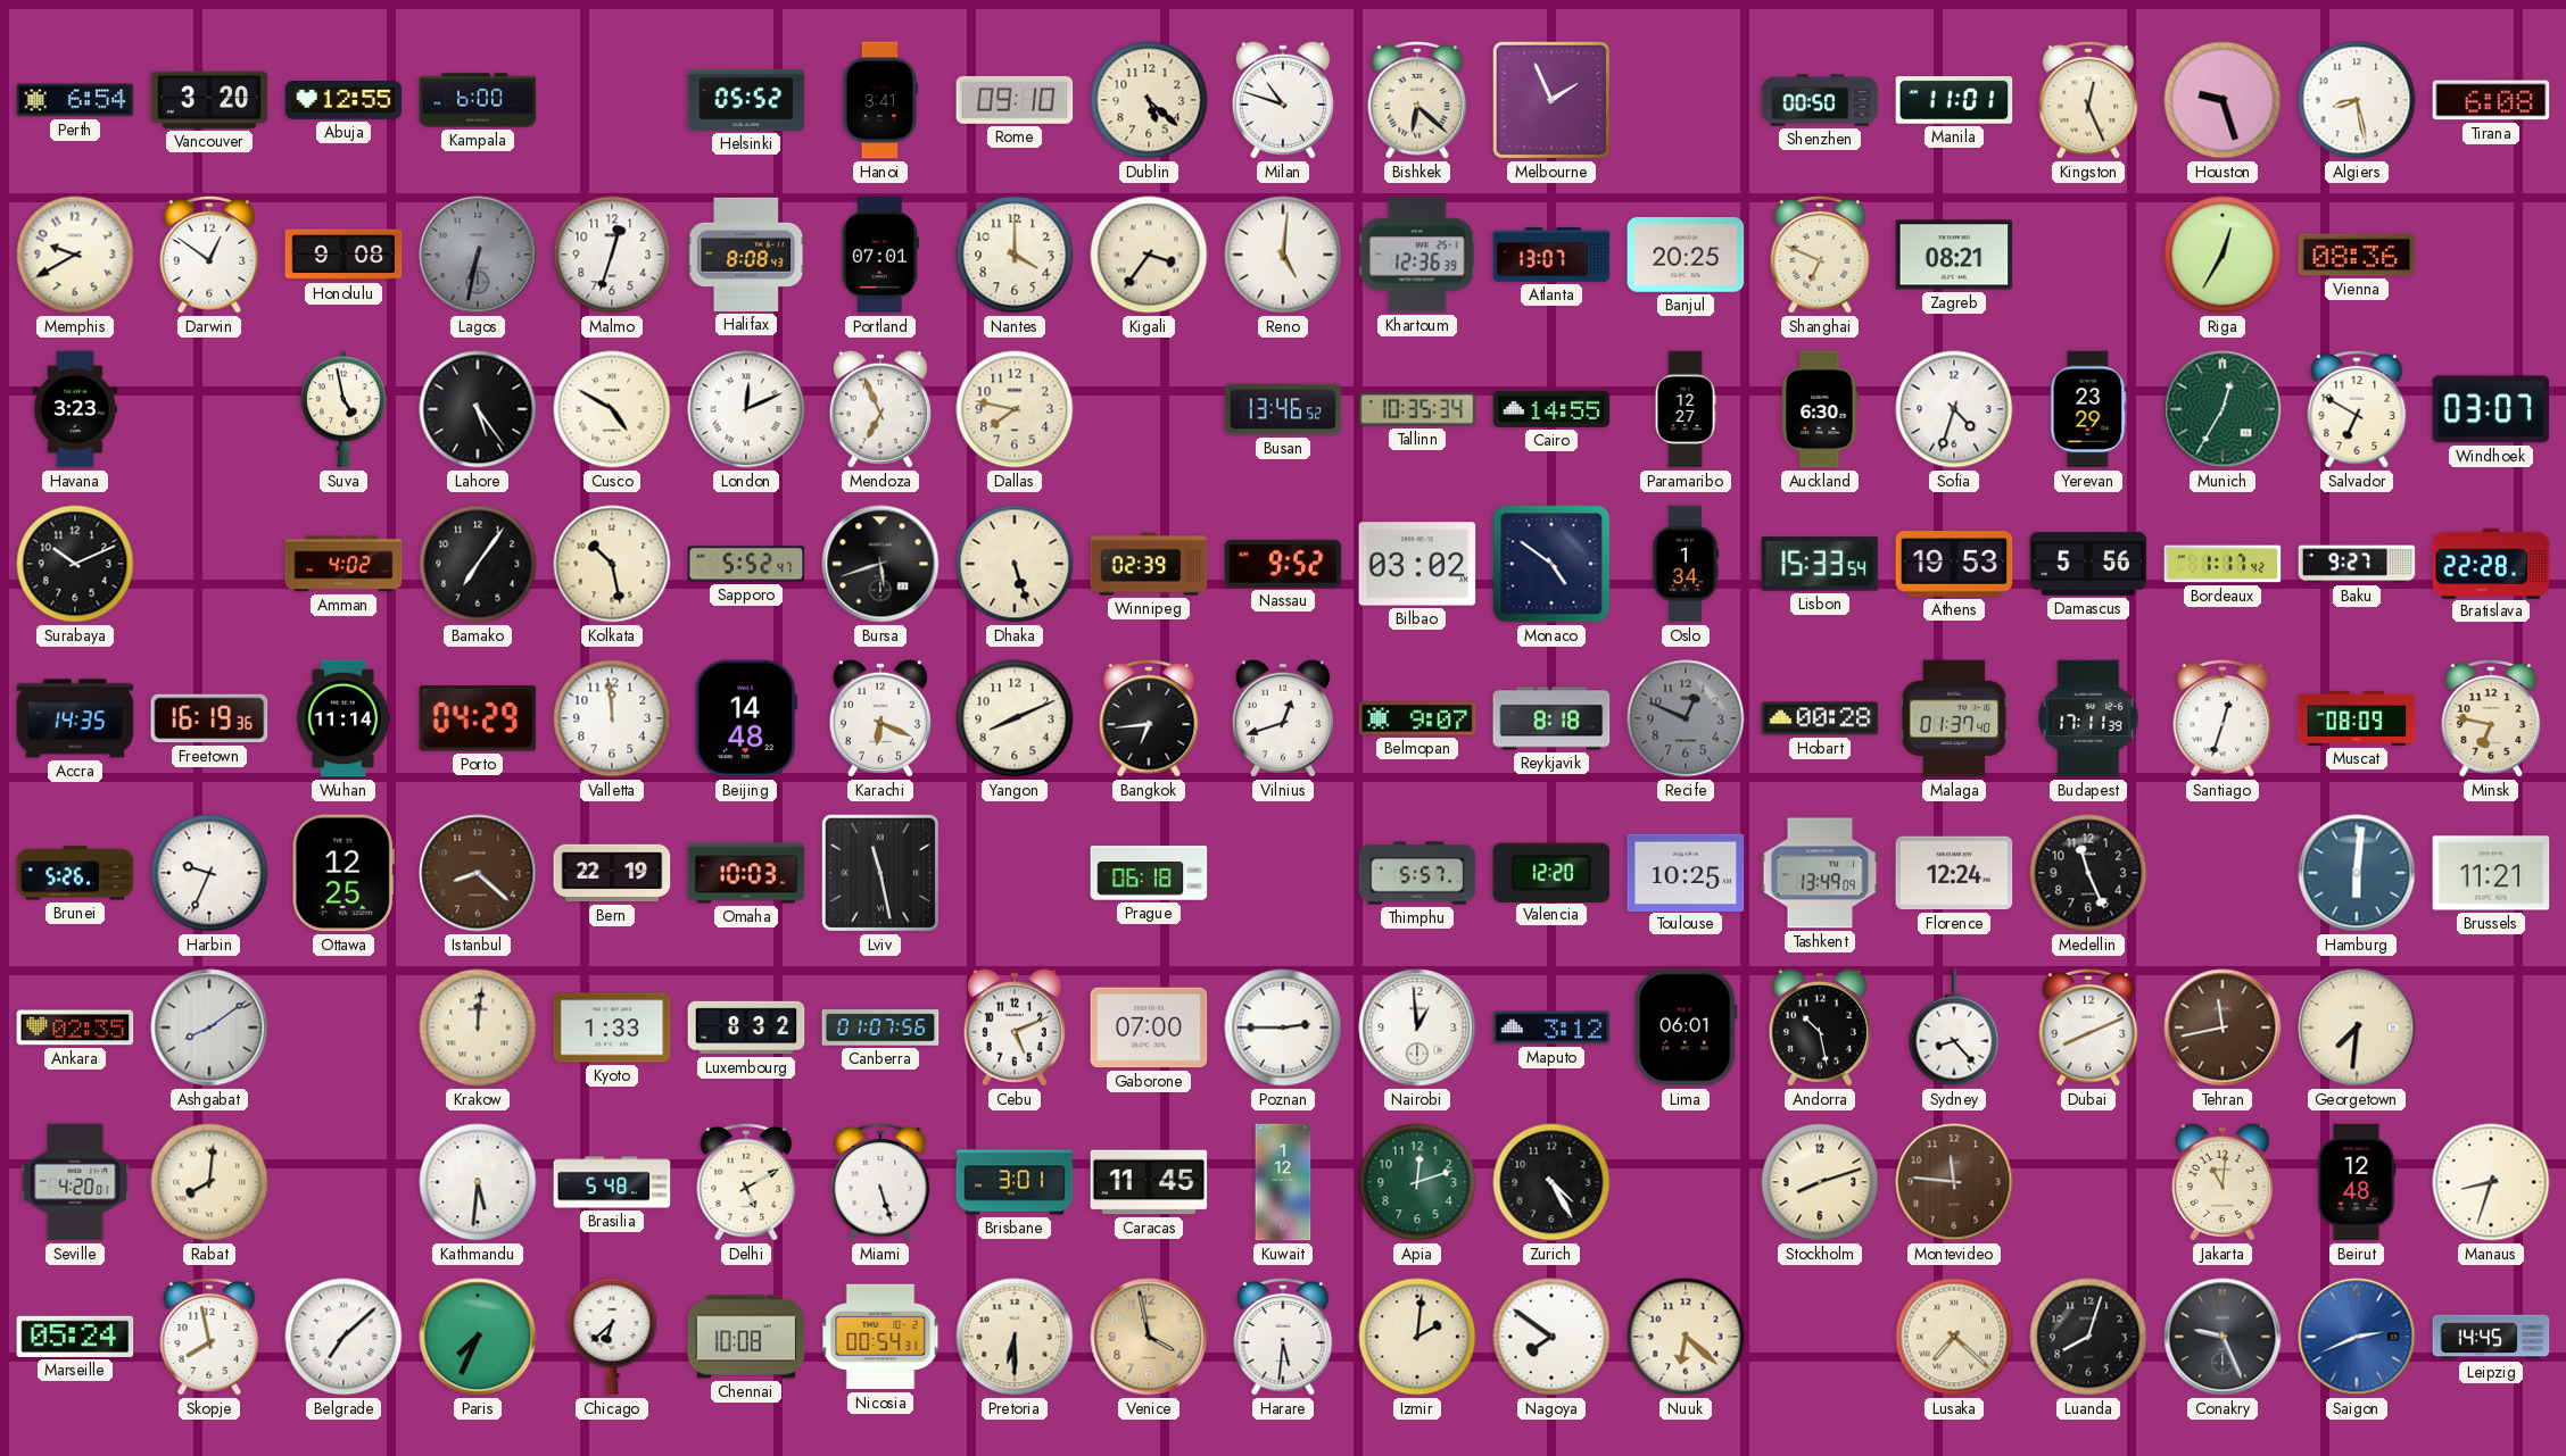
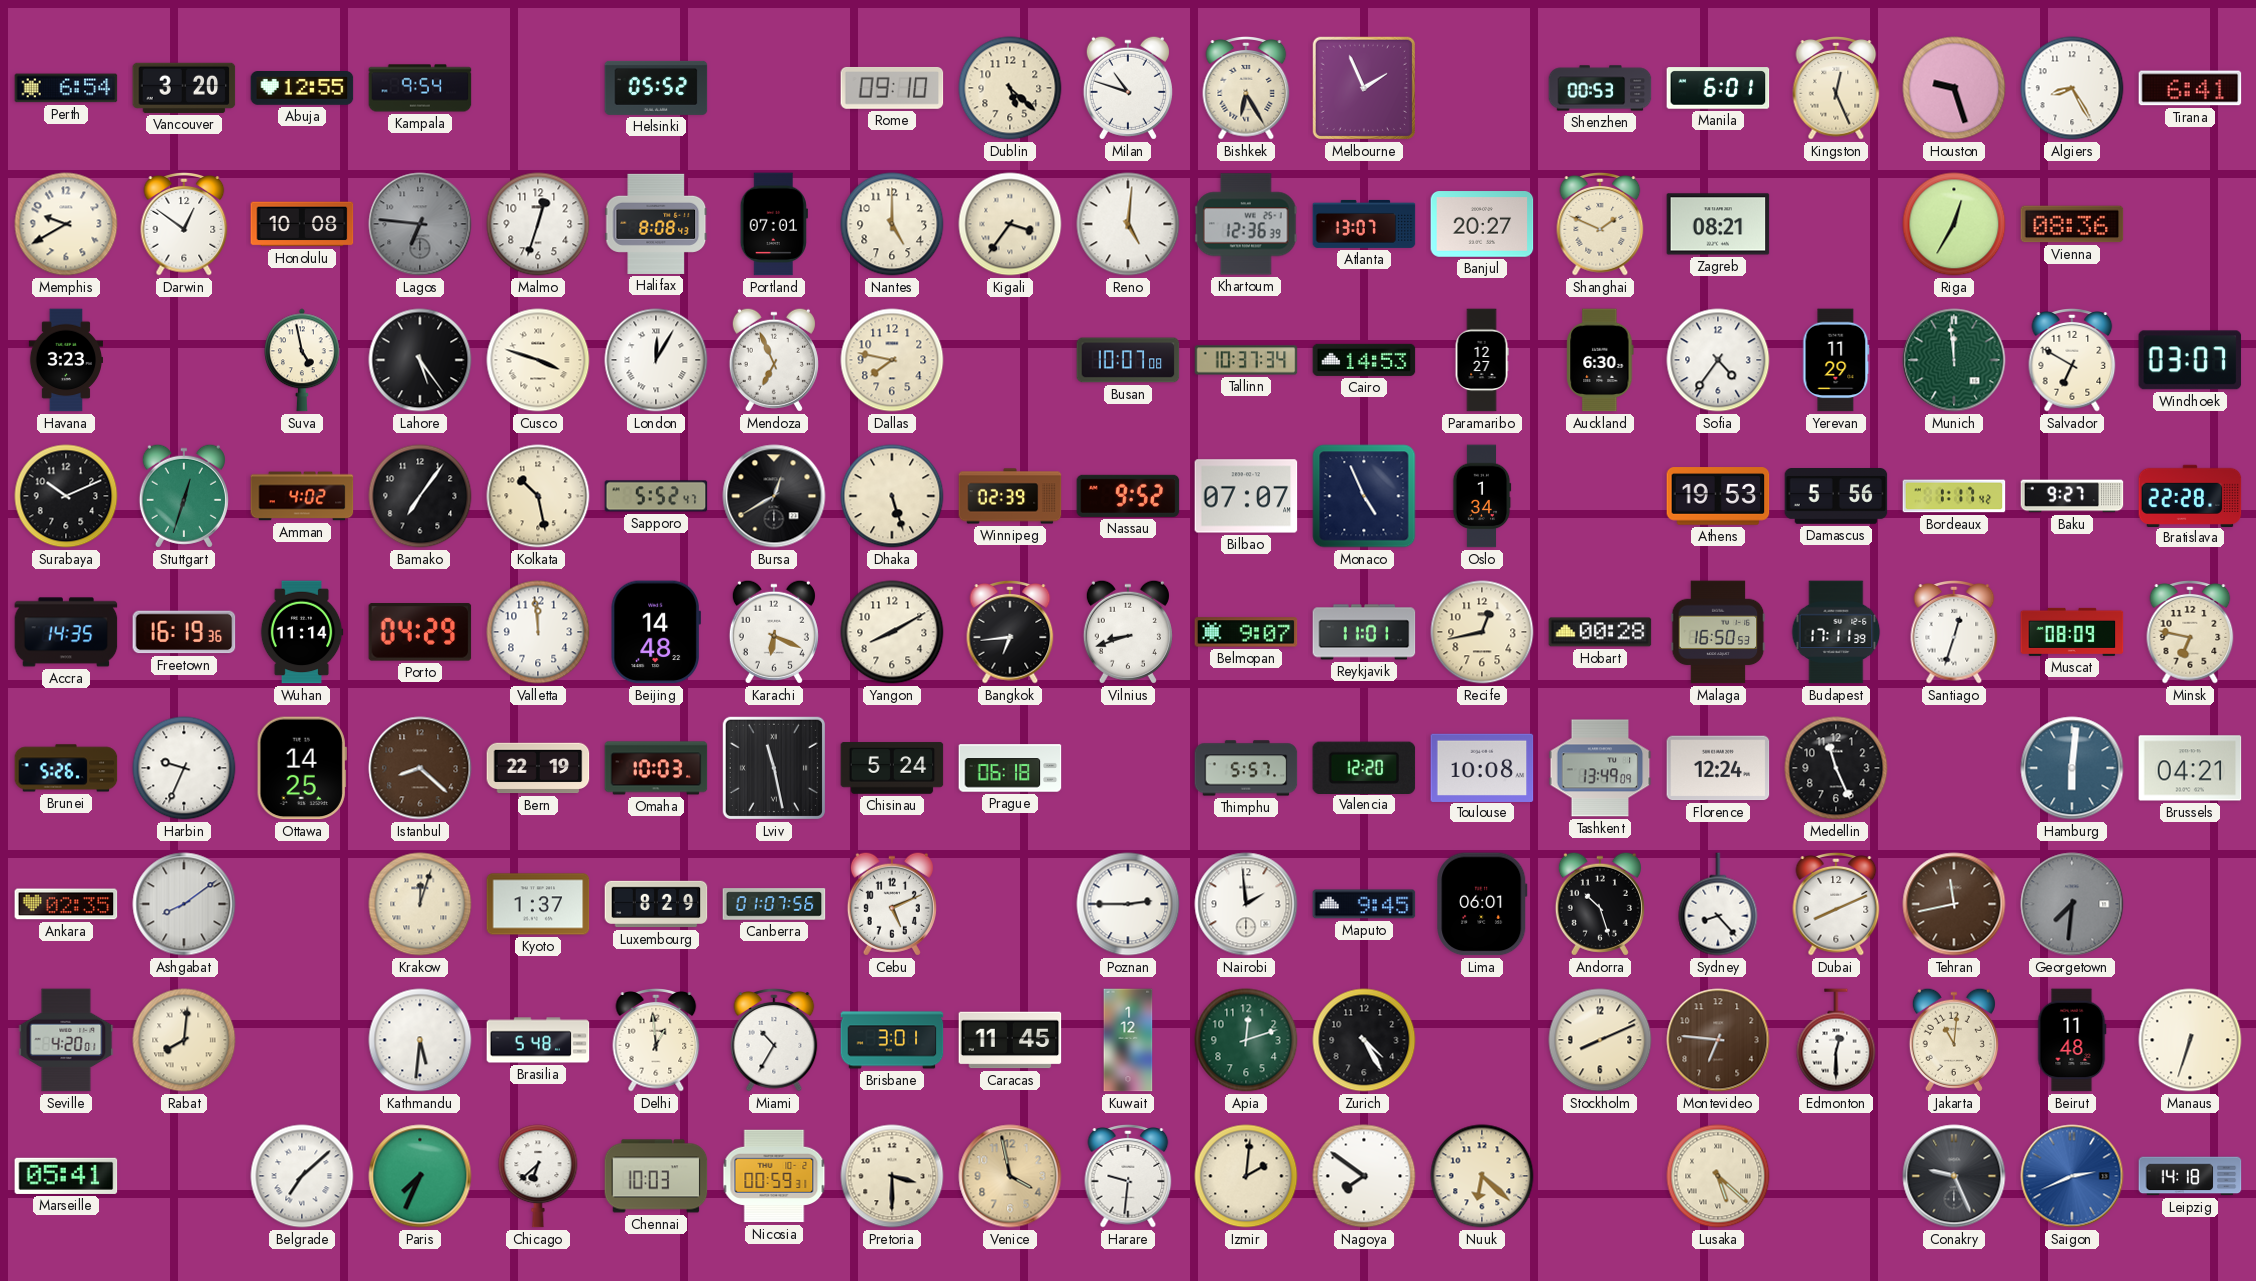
Kampala: 6:00 -> 9:54 (420, 88)
Hanoi: 3:41 -> none (880, 100)
Bishkek: 6:22 -> 6:25 (1246, 89)
Shenzhen: 00:50 -> 00:53 (1600, 88)
Manila: 11:01 -> 6:01 (1718, 88)
Algiers: 8:28 -> 8:25 (2072, 88)
Tirana: 6:08 -> 6:41 (2190, 88)
Honolulu: 9:08 -> 10:08 (302, 224)
Lagos: 6:32 -> 6:46 (420, 224)
Nantes: 4:00 -> 5:00 (892, 224)
Banjul: 20:25 -> 20:27 (1482, 224)
Shanghai: 6:49 -> 1:49 (1600, 225)
Cusco: 4:50 -> 3:48 (538, 360)
London: 12:11 -> 12:05 (656, 360)
Busan: 13:46 -> 10:07 (1128, 360)
Tallinn: 10:35 -> 10:37 (1246, 360)
Cairo: 14:55 -> 14:53 (1364, 360)
Sofia: 4:33 -> 4:36 (1718, 360)
Yerevan: 23:29 -> 11:29 (1836, 360)
Munich: 12:35 -> 11:59 (1954, 360)
Stuttgart: none -> 12:33 (184, 496)
Bursa: 5:42 -> 12:40 (774, 496)
Bilbao: 03:02 -> 07:07 (1246, 496)
Monaco: 4:51 -> 4:56 (1364, 496)
Lisbon: 15:33 -> none (1820, 564)
Yangon: 8:11 -> 8:10 (892, 632)
Vilnius: 12:42 -> 8:42 (1128, 632)
Reykjavik: 8:18 -> 11:01 (1364, 632)
Recife: 12:49 -> 12:43 (1482, 632)
Recife dial: grey -> cream (1482, 632)
Malaga: 01:37 -> 16:50 (1718, 632)
Ottawa: 12:25 -> 14:25 (302, 768)
Chisinau: none -> 5:24 (892, 768)
Toulouse: 10:25 -> 10:08 (1482, 767)
Brussels: 11:21 -> 04:21 (2190, 768)
Krakow: 12:01 -> 12:03 (420, 904)
Kyoto: 1:33 -> 1:37 (538, 904)
Luxembourg: 8:32 -> 8:29 (656, 904)
Gaborone: 07:00 -> none (1149, 1027)
Nairobi: 12:59 -> 1:59 (1246, 904)
Maputo: 3:12 -> 9:45 (1364, 904)
Andorra: 10:28 -> 10:27 (1600, 904)
Georgetown dial: cream -> grey (2072, 904)
Delhi: 5:10 -> 12:59 (656, 1041)
Miami: 5:27 -> 10:35 (774, 1041)
Stockholm: 8:12 -> 8:11 (1600, 1040)
Montevideo: 11:46 -> 6:46 (1718, 1040)
Edmonton: none -> 12:30 (1836, 1040)
Beirut: 12:48 -> 11:48 (2072, 1040)
Manaus: 8:33 -> 6:33 (2190, 1040)
Marseille: 05:24 -> 05:41 (66, 1176)
Skopje: 7:58 -> none (209, 1338)
Chennai: 10:08 -> 10:03 (656, 1176)
Nicosia: 00:54 -> 00:59 (774, 1176)
Pretoria: 6:30 -> 3:30 (892, 1176)
Harare: 5:31 -> 9:31 (1128, 1177)
Lusaka: 7:22 -> 5:22 (1718, 1176)
Luanda: 8:03 -> none (2088, 1337)
Leipzig: 14:45 -> 14:18 (2190, 1176)
